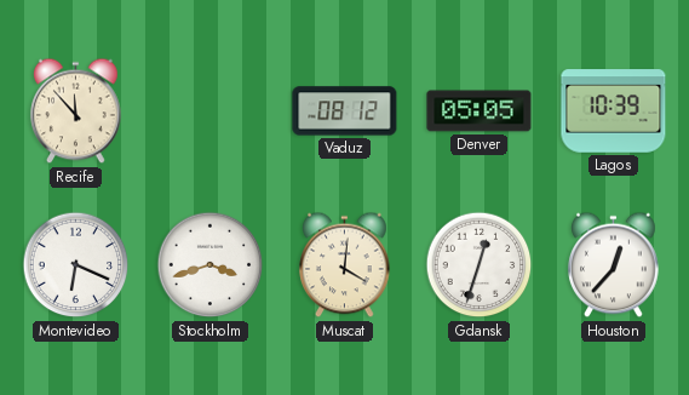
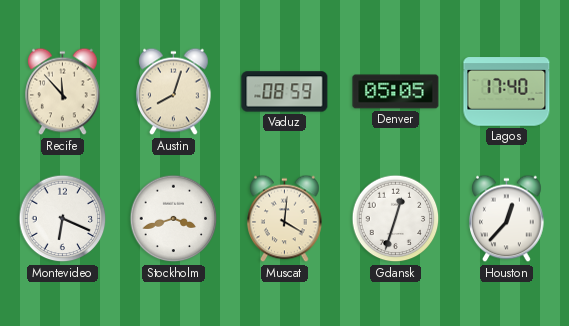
Austin: none -> 8:03 (174, 92)
Vaduz: 08:12 -> 08:59 (285, 92)
Lagos: 10:39 -> 17:40 (507, 92)
